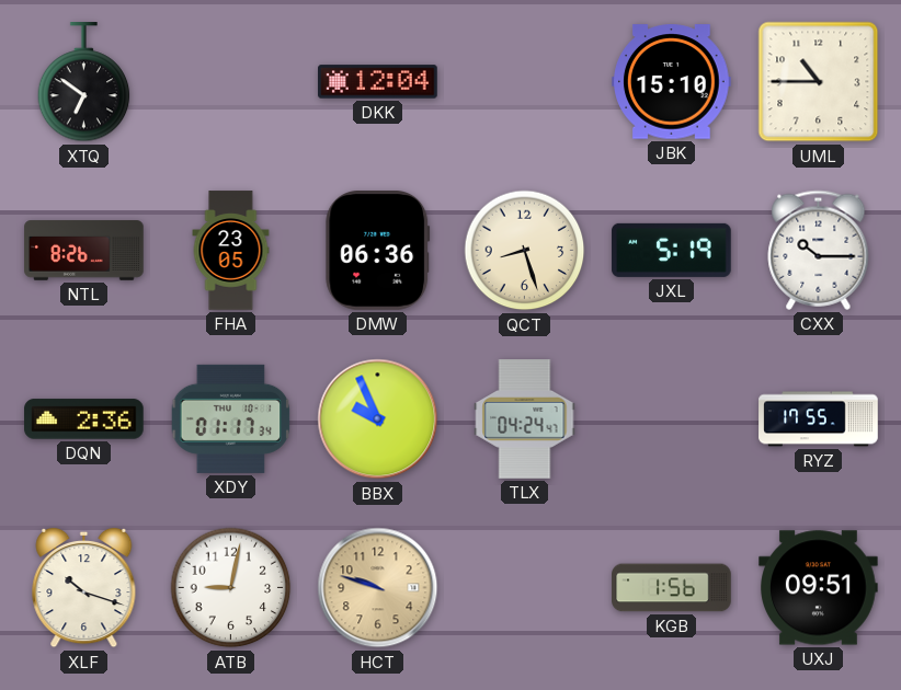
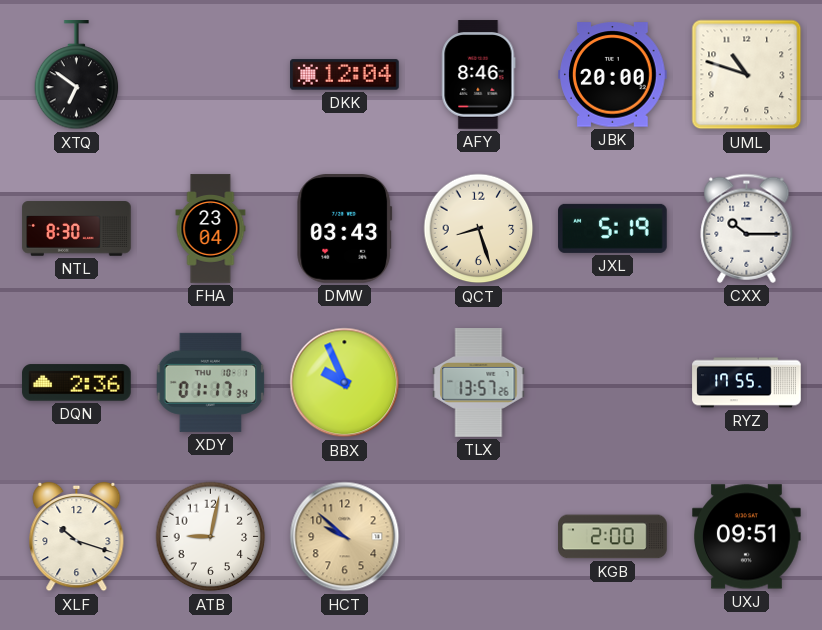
AFY: none -> 8:46 (479, 75)
JBK: 15:10 -> 20:00 (613, 75)
UML: 10:45 -> 10:48 (747, 75)
NTL: 8:26 -> 8:30 (77, 229)
FHA: 23:05 -> 23:04 (211, 229)
DMW: 06:36 -> 03:43 (345, 229)
TLX: 04:24 -> 13:57 (479, 383)
HCT: 9:48 -> 9:52 (345, 537)
KGB: 1:56 -> 2:00 (613, 537)
